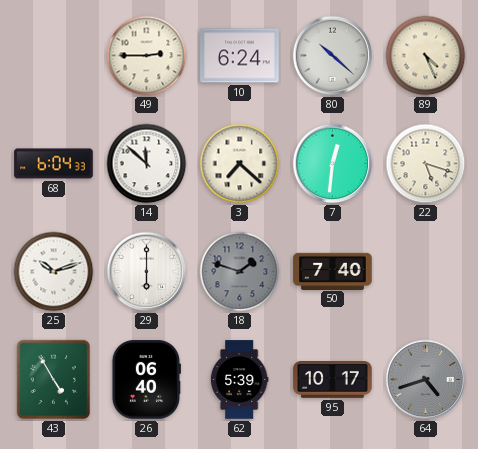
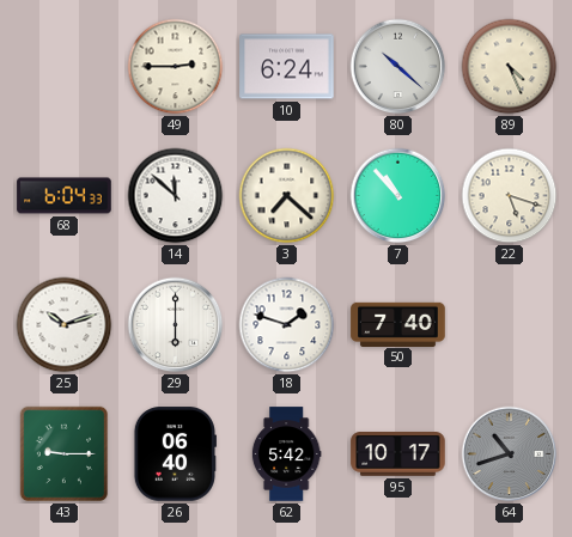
7: 12:31 -> 10:53 (398, 196)
18 dial: grey -> white (287, 325)
43: 4:55 -> 9:15 (65, 454)
62: 5:39 -> 5:42 (286, 454)
64: 4:42 -> 10:42 (510, 454)
